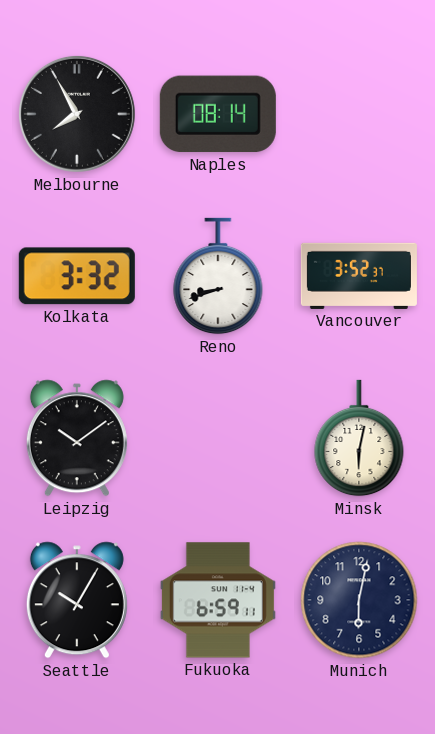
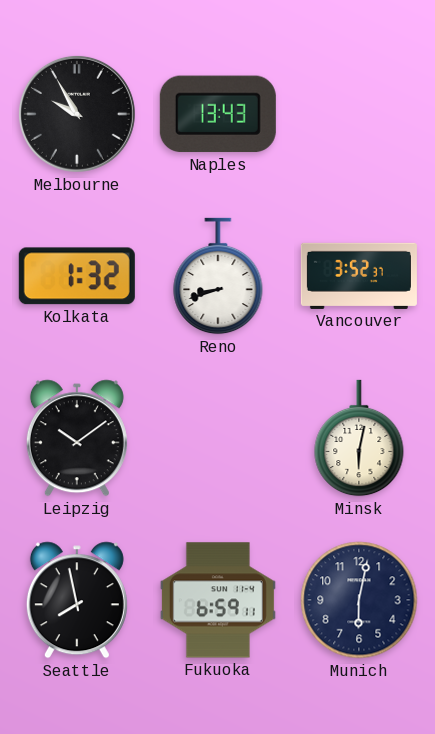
Melbourne: 7:55 -> 9:55 (77, 114)
Naples: 08:14 -> 13:43 (218, 114)
Kolkata: 3:32 -> 1:32 (77, 276)
Seattle: 10:05 -> 7:58 (77, 600)
